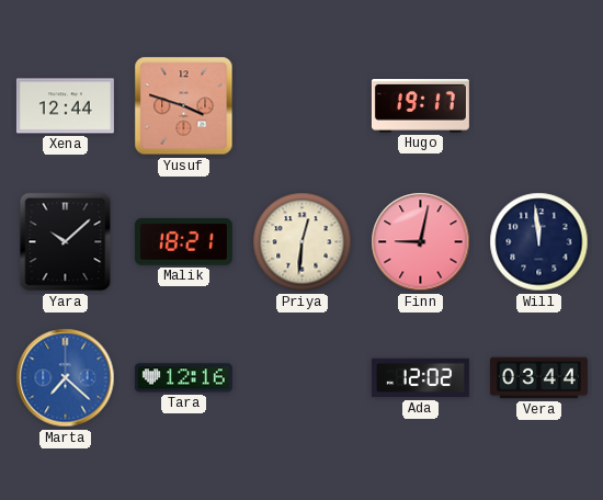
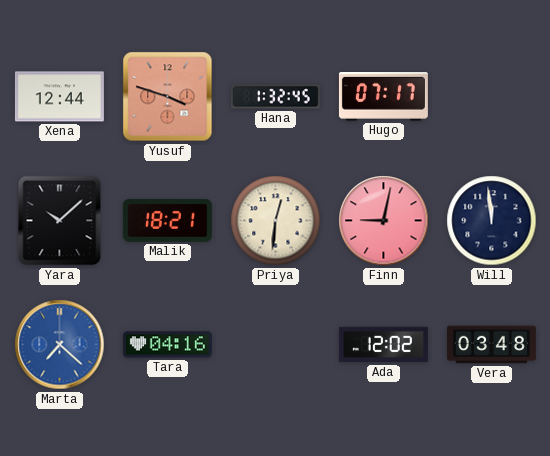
Hana: none -> 1:32 (275, 97)
Hugo: 19:17 -> 07:17 (383, 97)
Tara: 12:16 -> 04:16 (167, 345)
Vera: 03:44 -> 03:48 (491, 345)
